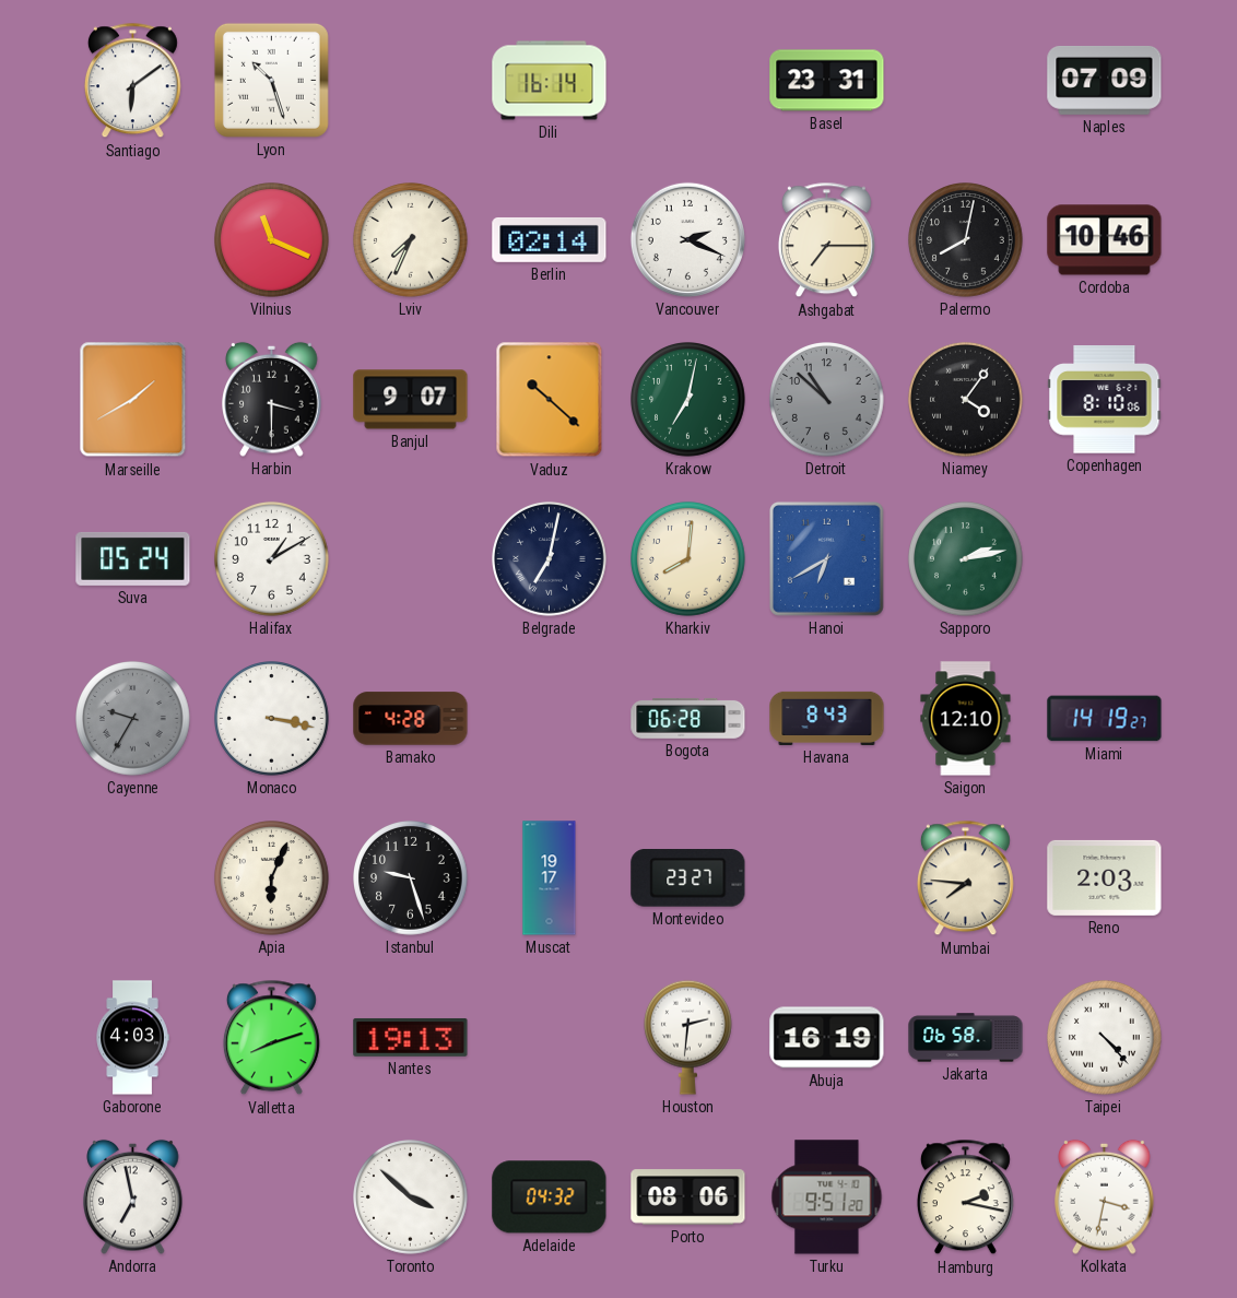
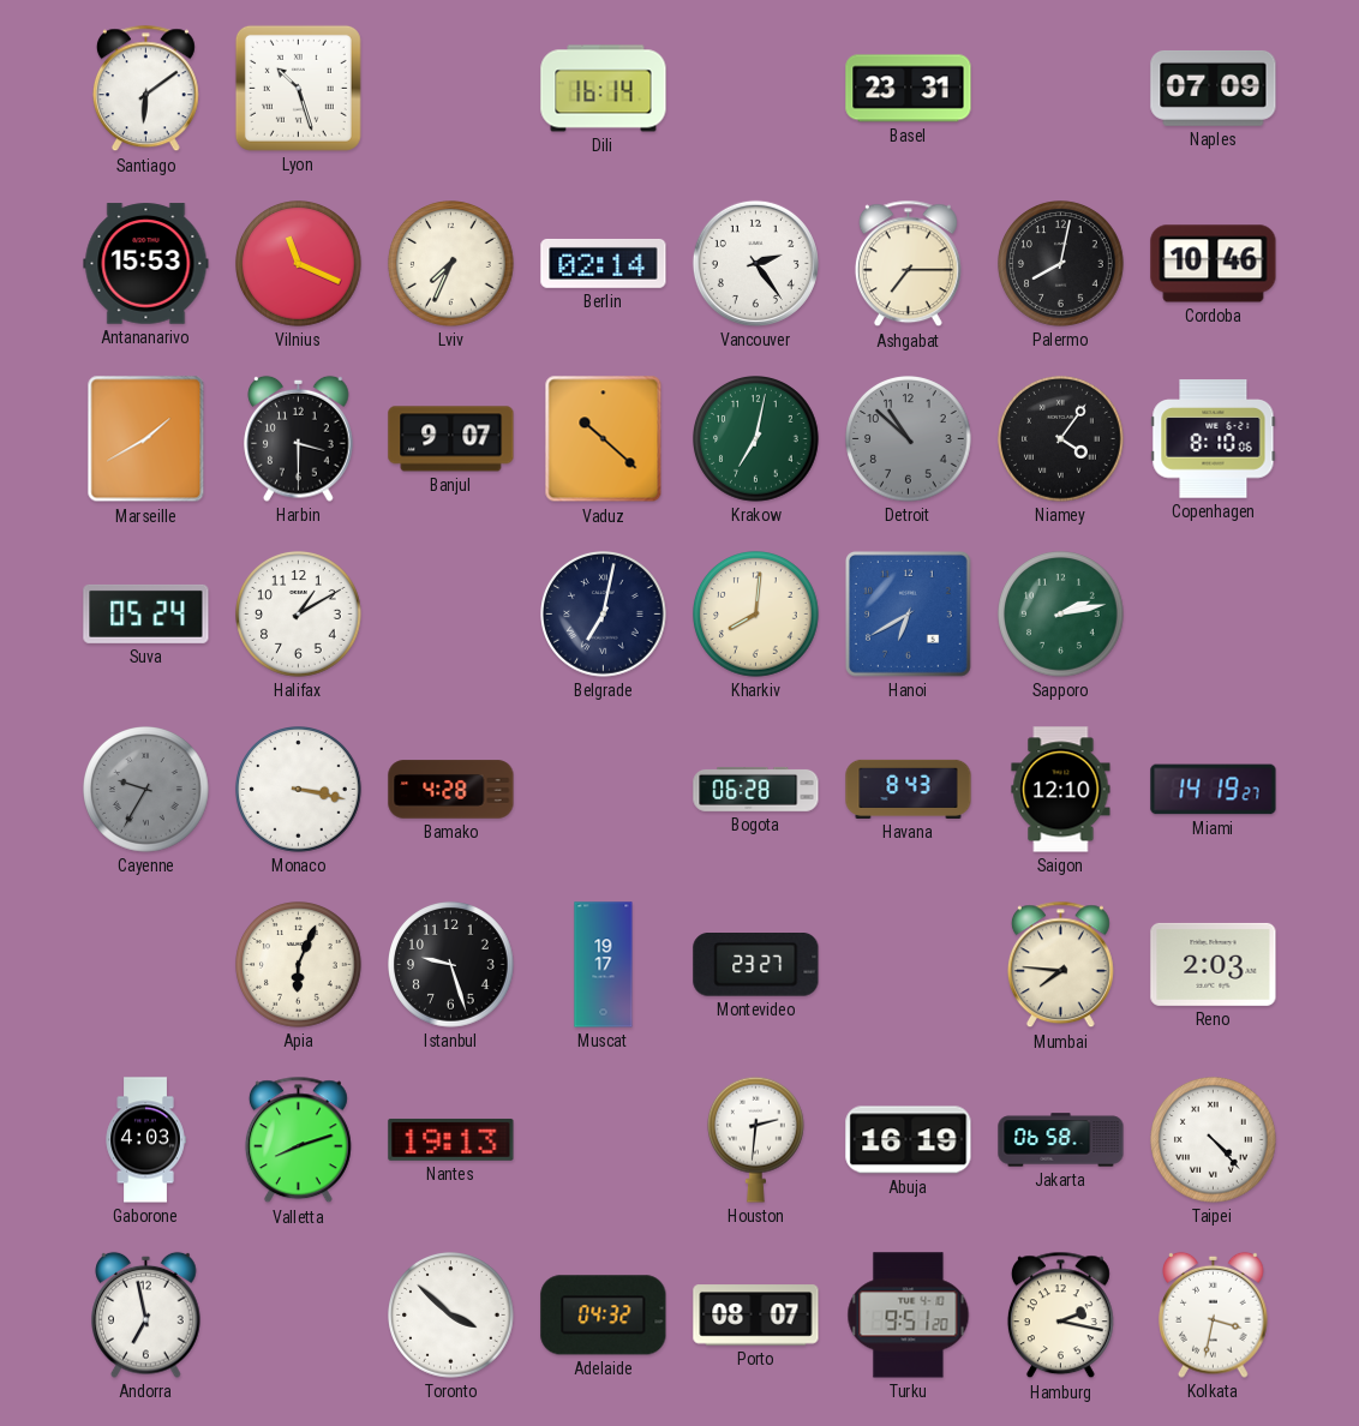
Antananarivo: none -> 15:53 (146, 264)
Vancouver: 2:19 -> 2:24 (755, 263)
Porto: 08:06 -> 08:07 (756, 1316)
